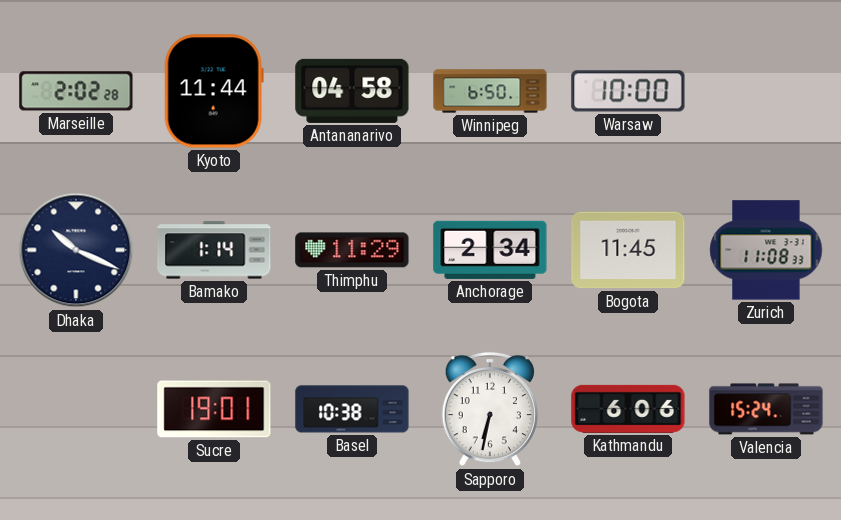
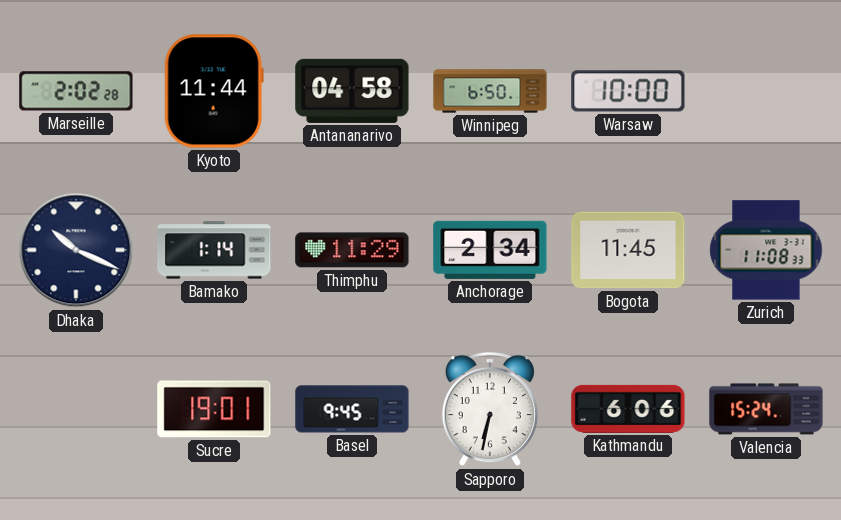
Basel: 10:38 -> 9:45 (352, 409)
